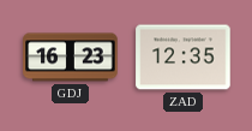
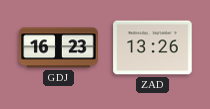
ZAD: 12:35 -> 13:26 (153, 48)
